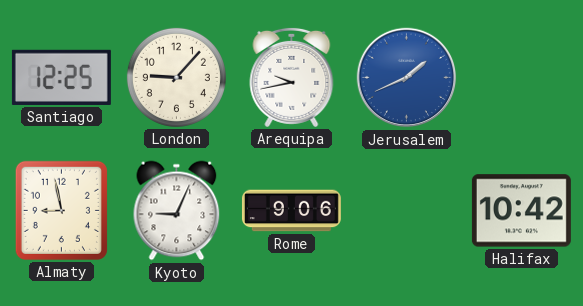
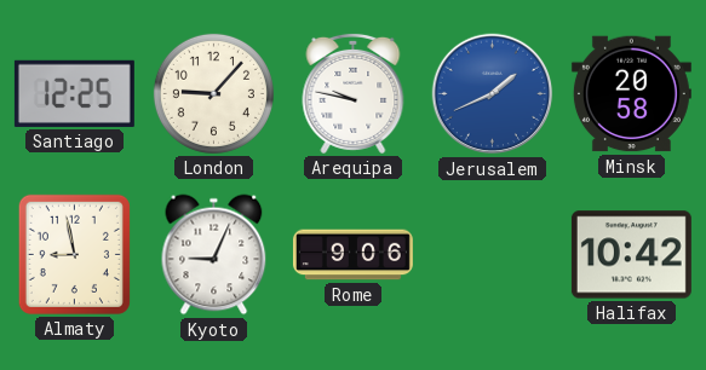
Arequipa: 9:43 -> 9:47 (354, 93)
Minsk: none -> 20:58 (631, 94)
